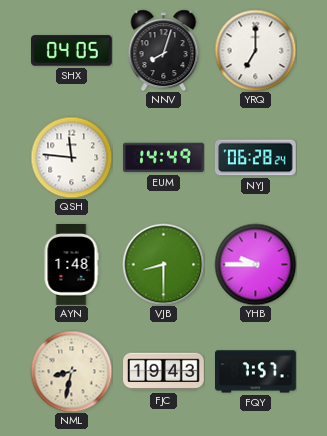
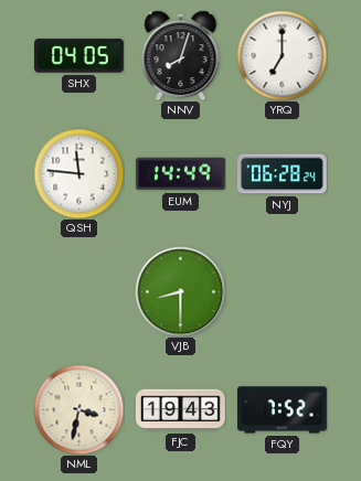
AYN: 1:48 -> none (71, 265)
YHB: 9:45 -> none (255, 264)
NML: 8:32 -> 3:32 (78, 409)
FQY: 7:57 -> 7:52 (283, 410)
